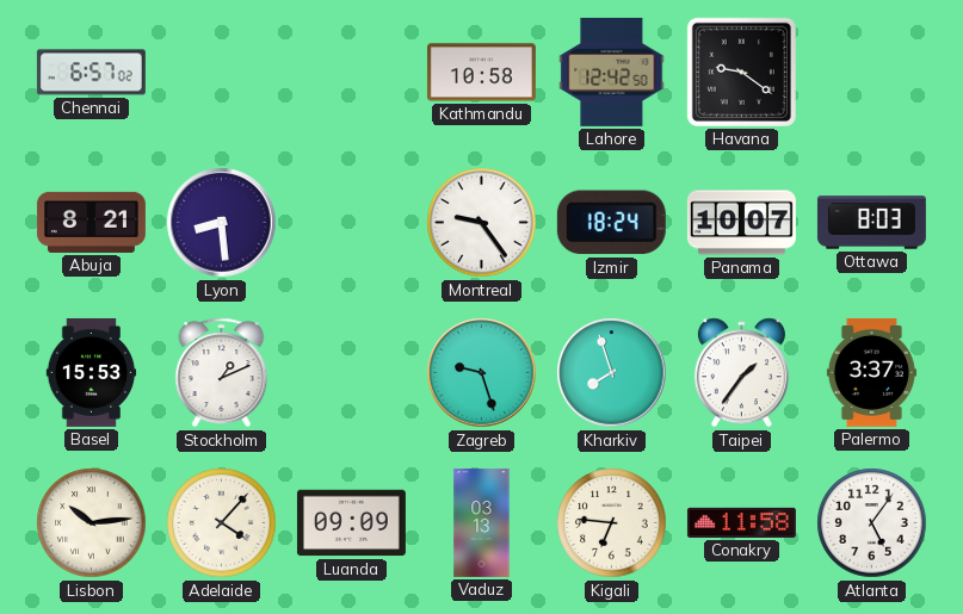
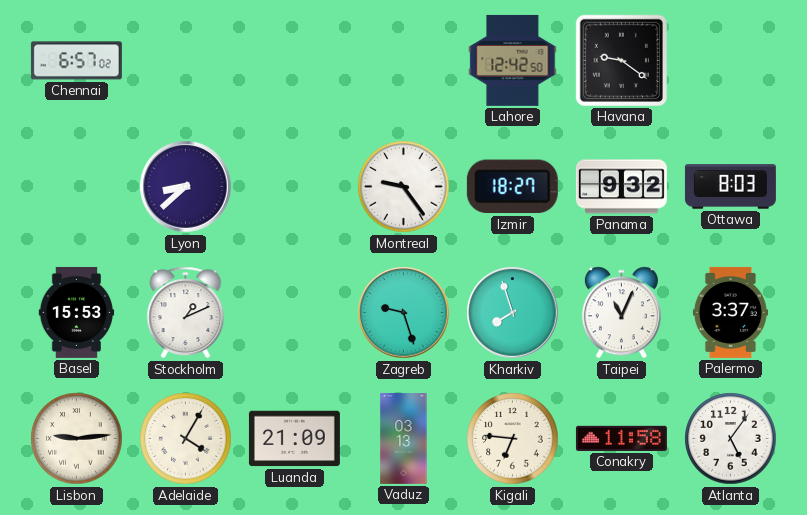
Kathmandu: 10:58 -> none (481, 73)
Abuja: 8:21 -> none (91, 222)
Lyon: 8:29 -> 8:38 (186, 187)
Izmir: 18:24 -> 18:27 (512, 187)
Panama: 10:07 -> 9:32 (621, 187)
Taipei: 1:36 -> 11:04 (621, 313)
Lisbon: 10:14 -> 9:14 (77, 439)
Adelaide: 4:07 -> 4:05 (186, 439)
Luanda: 09:09 -> 21:09 (294, 439)
